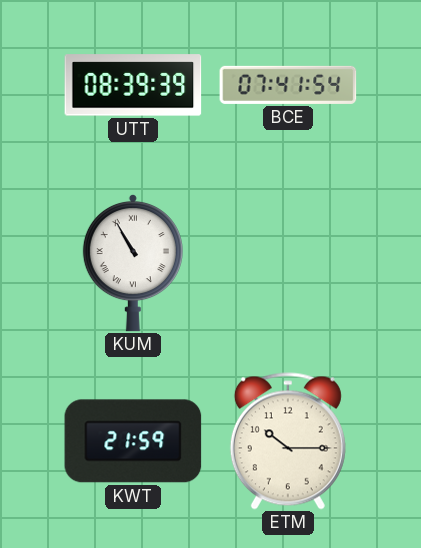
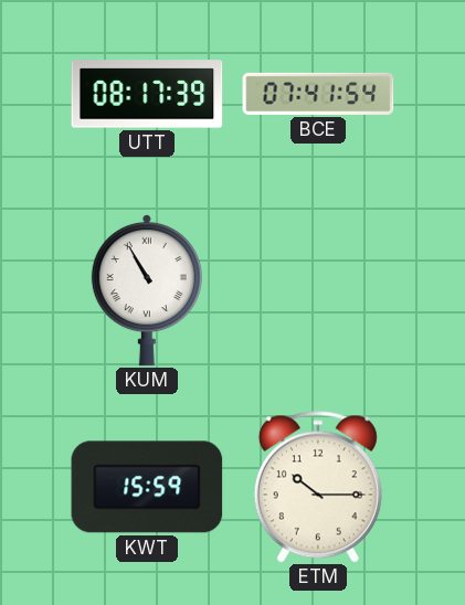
UTT: 08:39 -> 08:17 (147, 94)
KWT: 21:59 -> 15:59 (147, 487)
